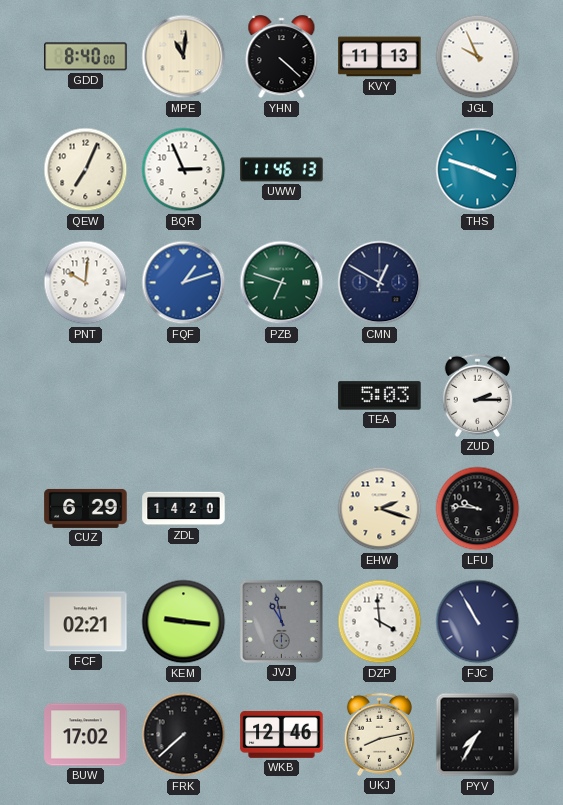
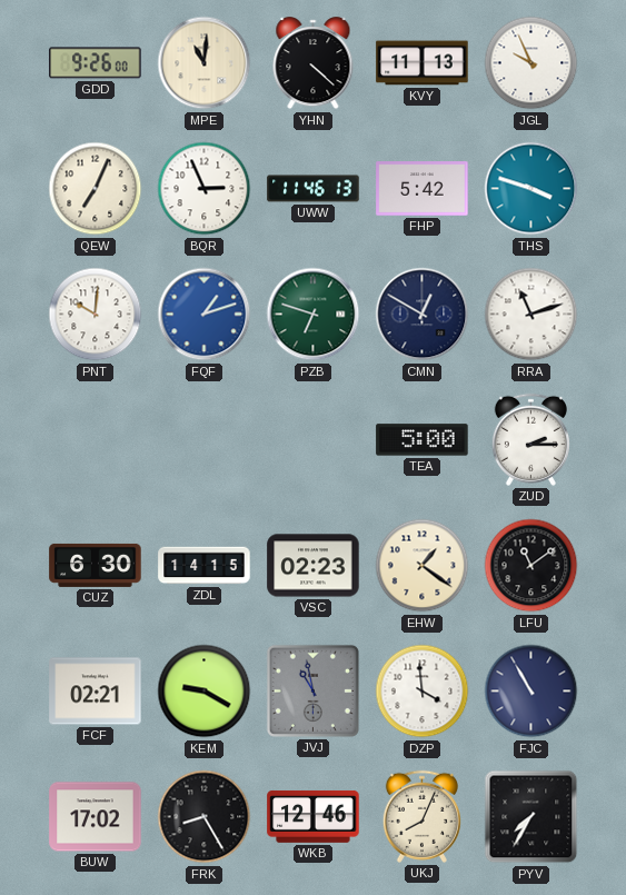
GDD: 8:40 -> 9:26 (96, 63)
FHP: none -> 5:42 (423, 189)
RRA: none -> 11:12 (531, 315)
TEA: 5:03 -> 5:00 (423, 440)
CUZ: 6:29 -> 6:30 (96, 565)
ZDL: 14:20 -> 14:15 (205, 566)
VSC: none -> 02:23 (314, 566)
EHW: 2:18 -> 1:21 (423, 566)
LFU: 9:46 -> 11:09 (531, 566)
KEM: 9:16 -> 9:20 (205, 692)
FRK: 7:38 -> 8:25 (205, 817)
UKJ: 8:13 -> 8:04 (421, 816)
